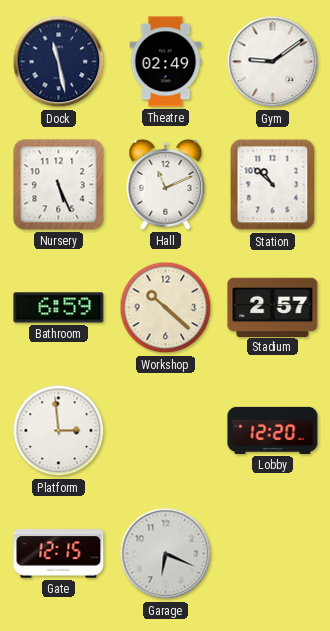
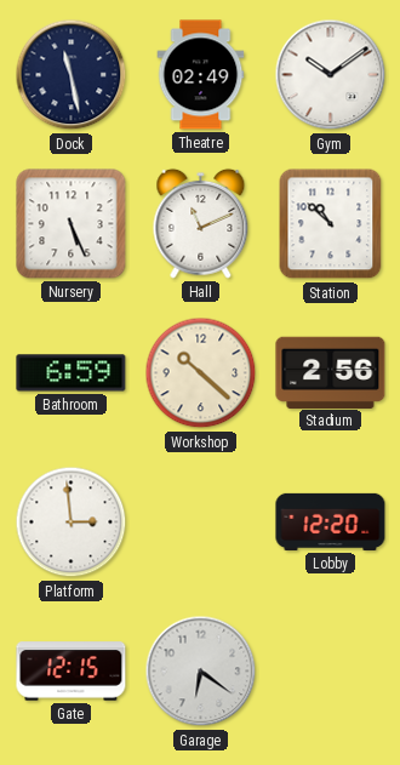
Gym: 9:09 -> 10:09 (331, 75)
Stadium: 2:57 -> 2:56 (331, 372)
Garage: 6:19 -> 6:21 (201, 672)
